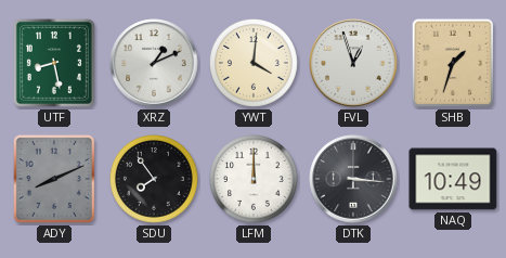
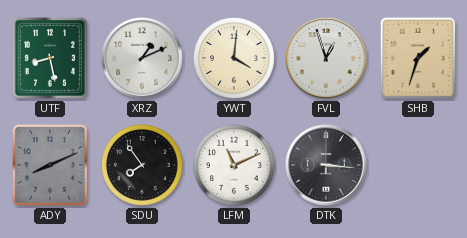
LFM: 12:00 -> 11:11 (235, 166)
NAQ: 10:49 -> none (453, 179)
